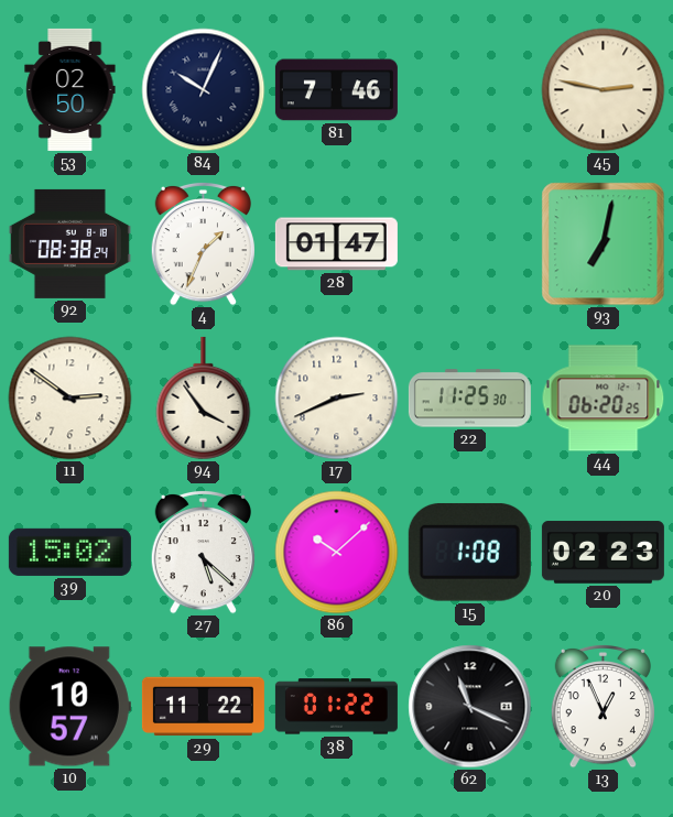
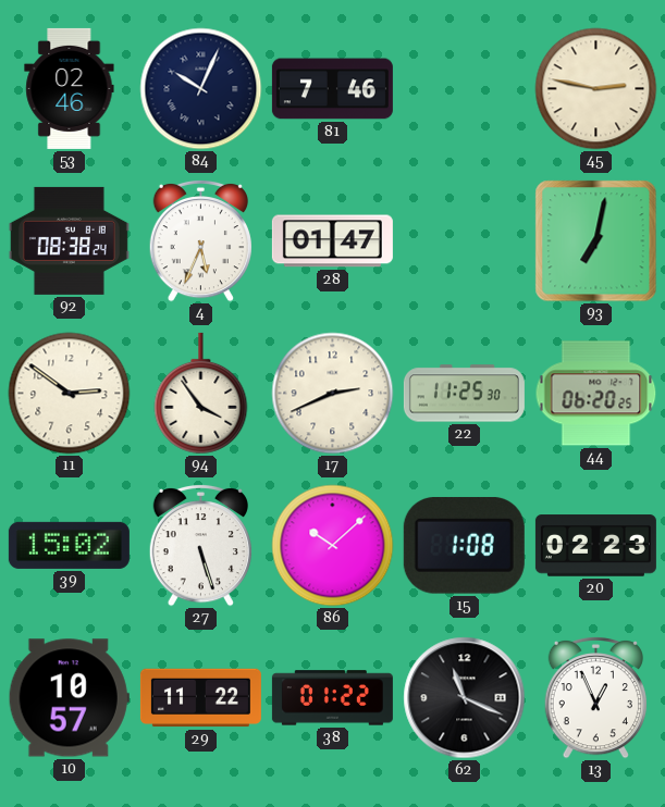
53: 02:50 -> 02:46 (70, 88)
4: 1:34 -> 5:34 (200, 240)
27: 5:22 -> 5:27 (200, 545)
